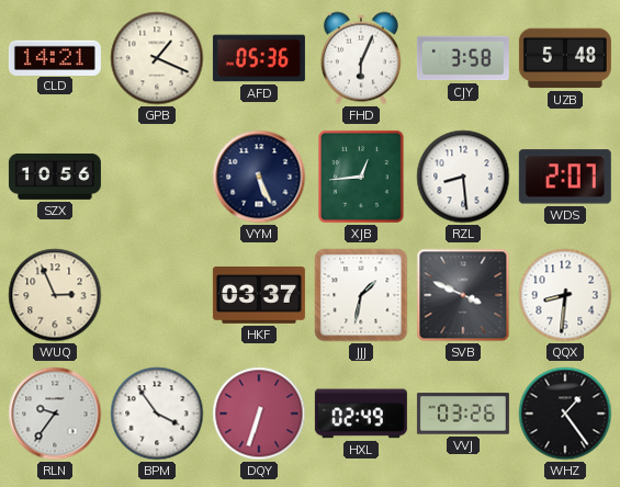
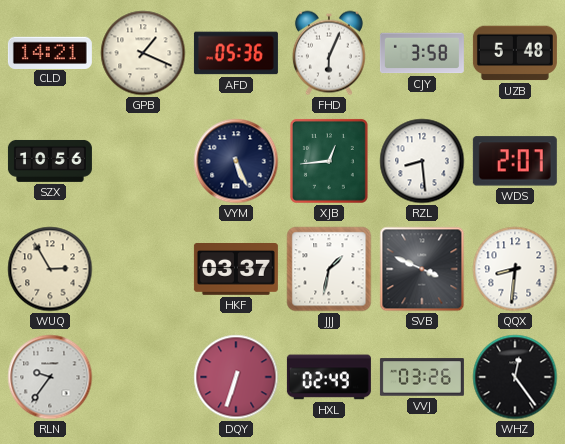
WUQ: 2:56 -> 2:55 (50, 269)
BPM: 3:54 -> none (157, 414)
WHZ: 1:24 -> 12:24 (515, 377)
